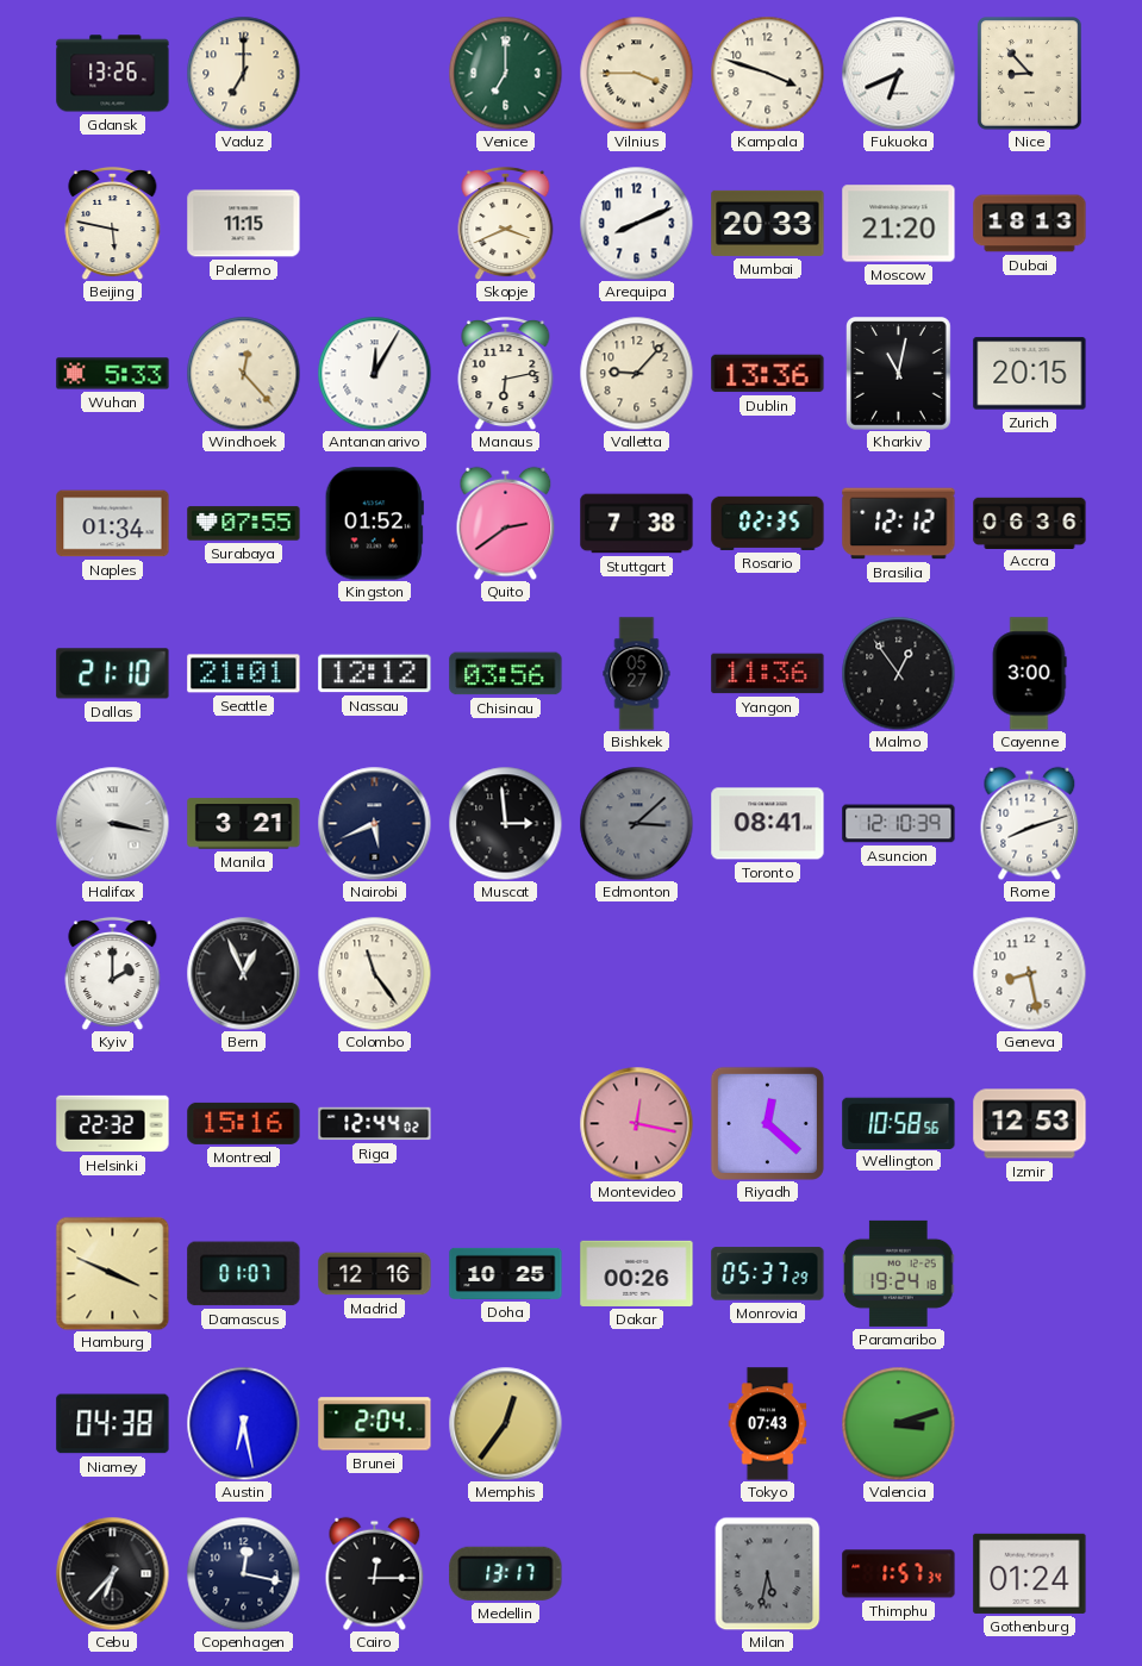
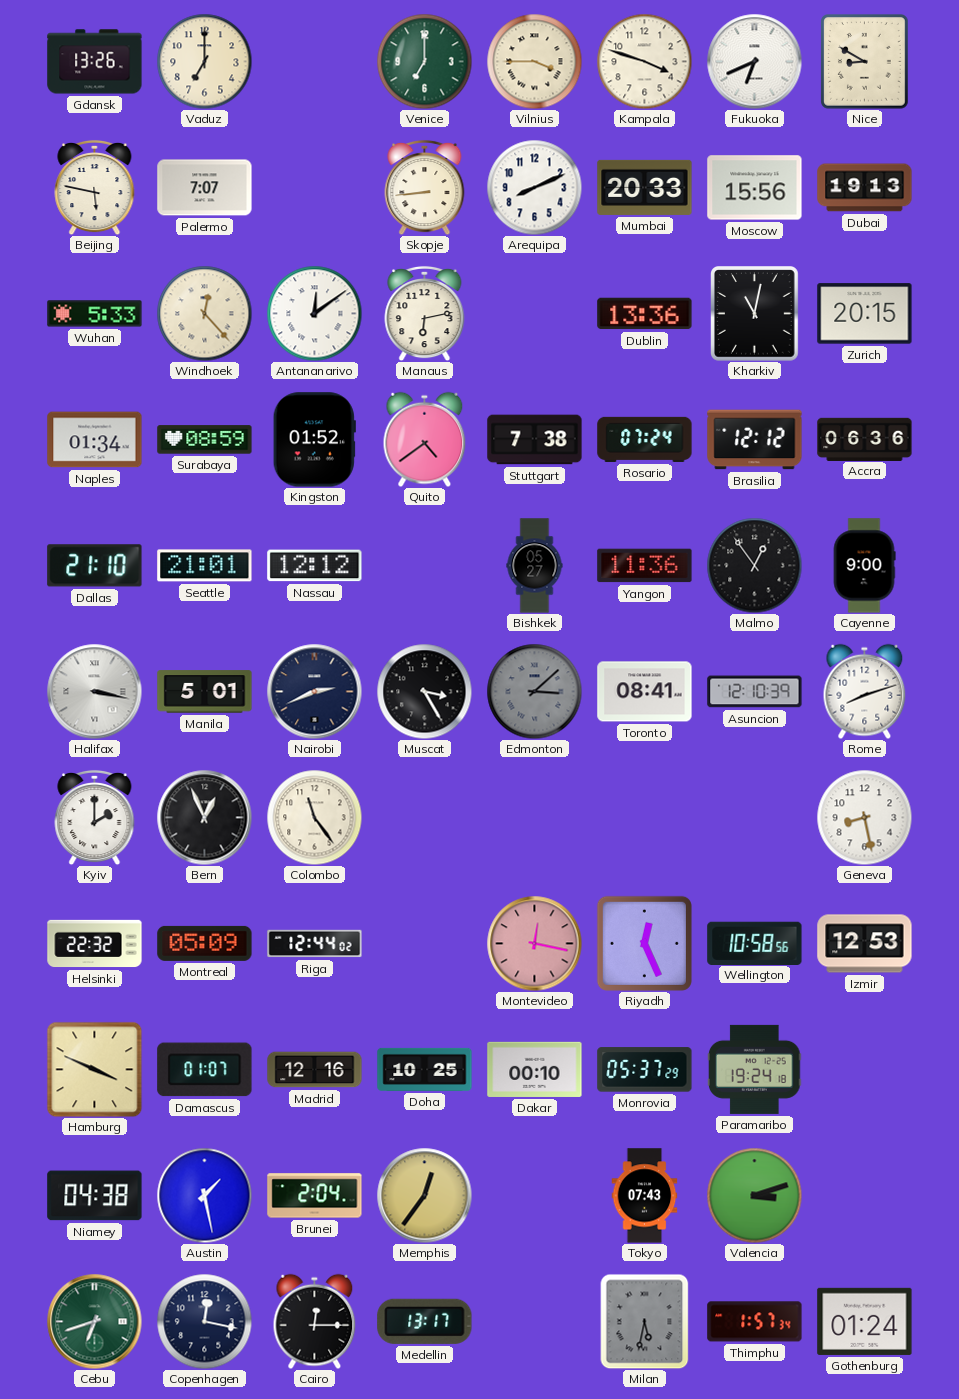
Nice: 8:53 -> 8:50 (865, 62)
Palermo: 11:15 -> 7:07 (205, 188)
Skopje: 3:41 -> 8:44 (425, 187)
Moscow: 21:20 -> 15:56 (755, 188)
Dubai: 18:13 -> 19:13 (865, 188)
Antananarivo: 12:05 -> 12:09 (314, 313)
Valletta: 9:07 -> none (636, 373)
Surabaya: 07:55 -> 08:59 (205, 440)
Quito: 2:39 -> 4:39 (425, 439)
Rosario: 02:35 -> 07:24 (645, 439)
Chisinau: 03:56 -> none (506, 674)
Cayenne: 3:00 -> 9:00 (864, 566)
Manila: 3:21 -> 5:01 (205, 692)
Nairobi: 5:41 -> 2:41 (314, 691)
Muscat: 2:59 -> 3:25 (424, 691)
Montreal: 15:16 -> 05:09 (205, 943)
Riyadh: 12:22 -> 12:26 (644, 943)
Dakar: 00:26 -> 00:10 (535, 1069)
Austin: 6:28 -> 1:28 (204, 1195)
Cebu: 6:37 -> 6:42 (94, 1321)
Cebu dial: black -> green (94, 1321)
